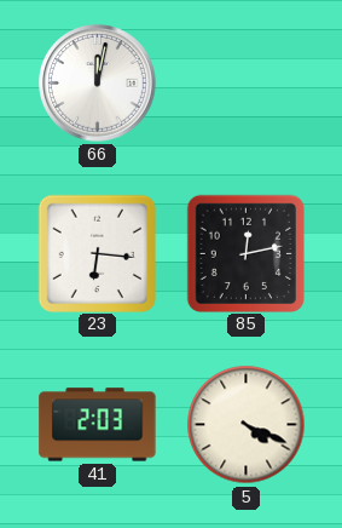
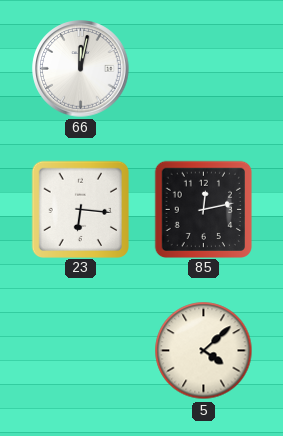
41: 2:03 -> none (98, 425)
5: 4:19 -> 4:08 (204, 351)
